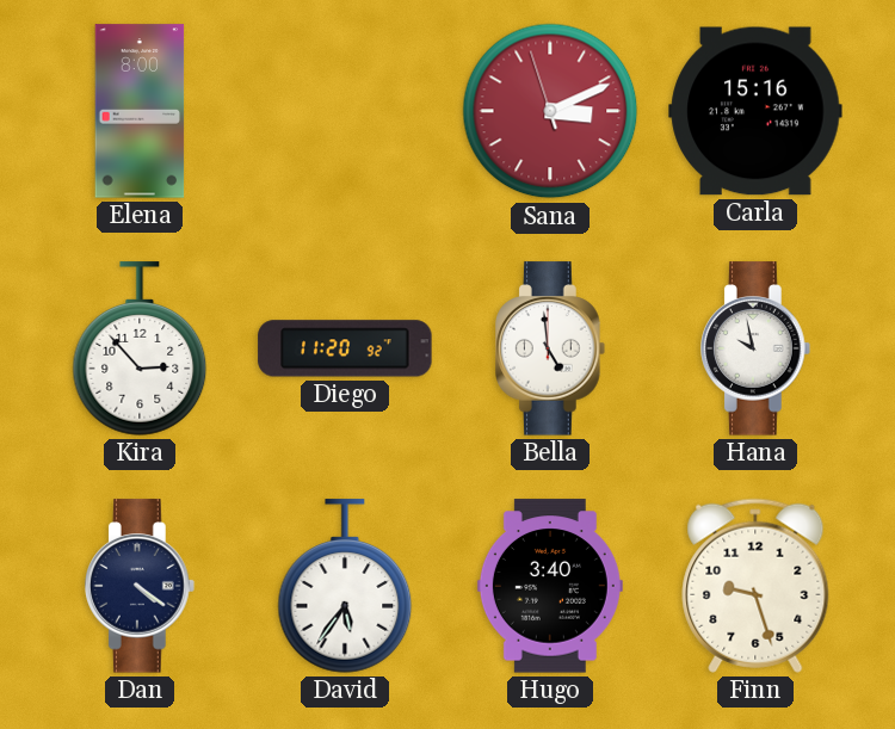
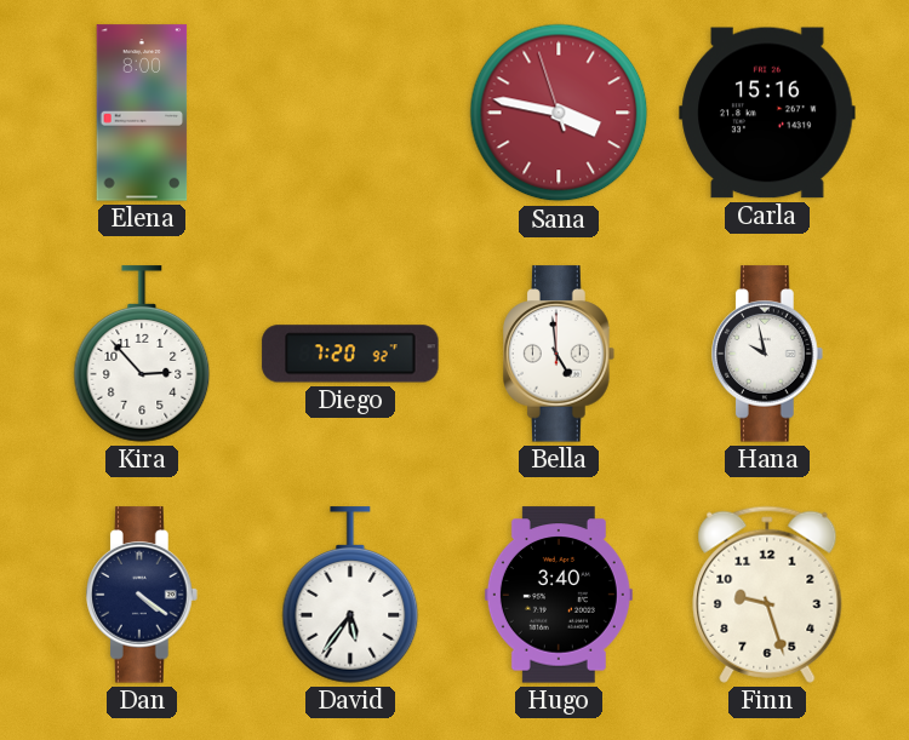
Sana: 3:10 -> 3:46 (559, 113)
Diego: 11:20 -> 7:20 (350, 354)
